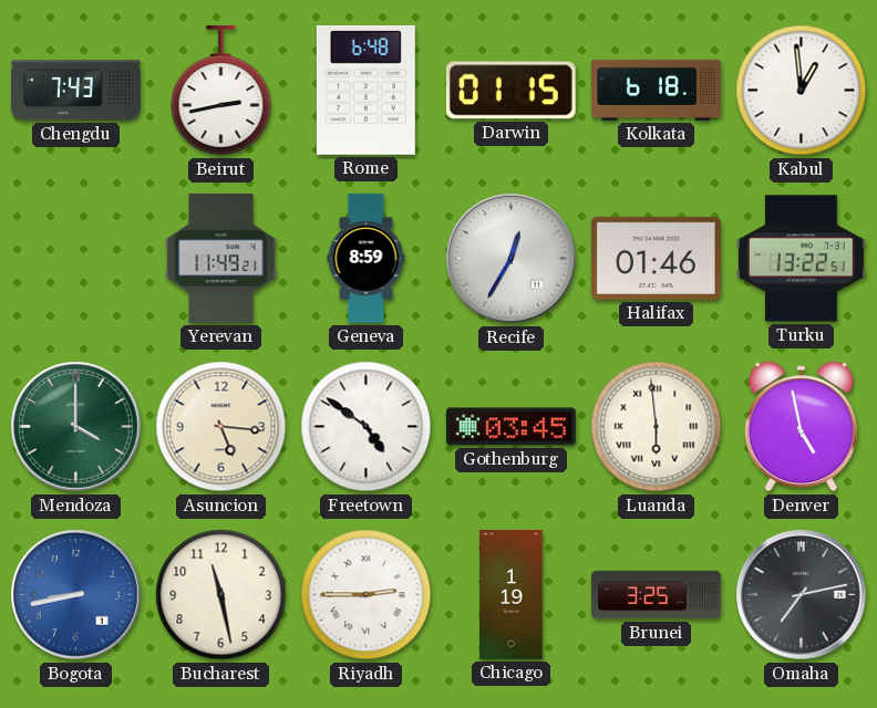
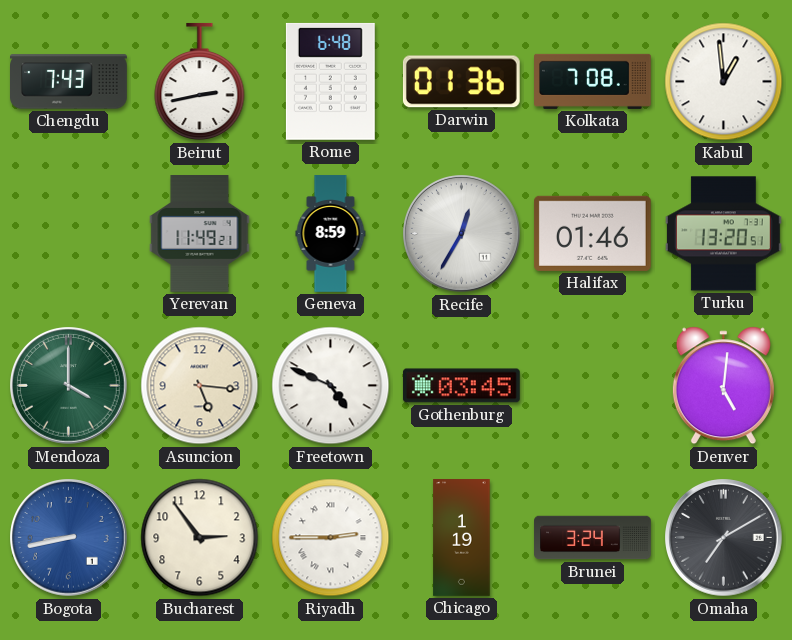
Darwin: 01:15 -> 01:36 (461, 82)
Kolkata: 6:18 -> 7:08 (593, 81)
Turku: 13:22 -> 13:20 (724, 234)
Freetown: 4:51 -> 4:49 (331, 386)
Luanda: 5:59 -> none (657, 427)
Denver: 4:58 -> 5:01 (723, 386)
Bucharest: 11:28 -> 2:54 (200, 538)
Brunei: 3:25 -> 3:24 (593, 538)
Omaha: 7:13 -> 7:10 (724, 538)
